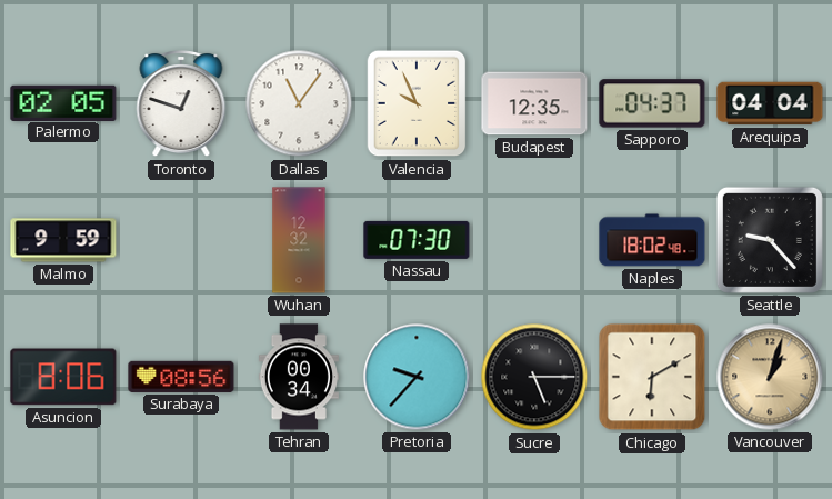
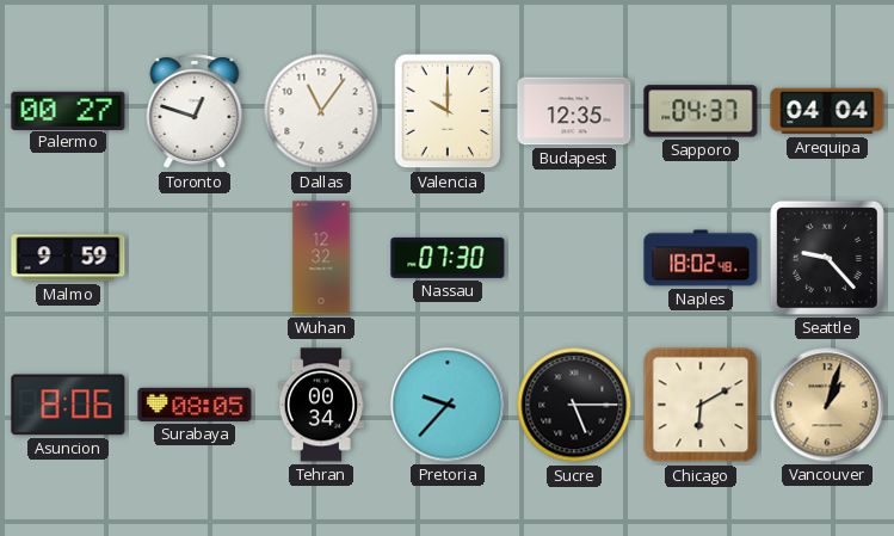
Palermo: 02:05 -> 00:27 (68, 110)
Valencia: 9:56 -> 10:00 (448, 111)
Surabaya: 08:56 -> 08:05 (195, 405)
